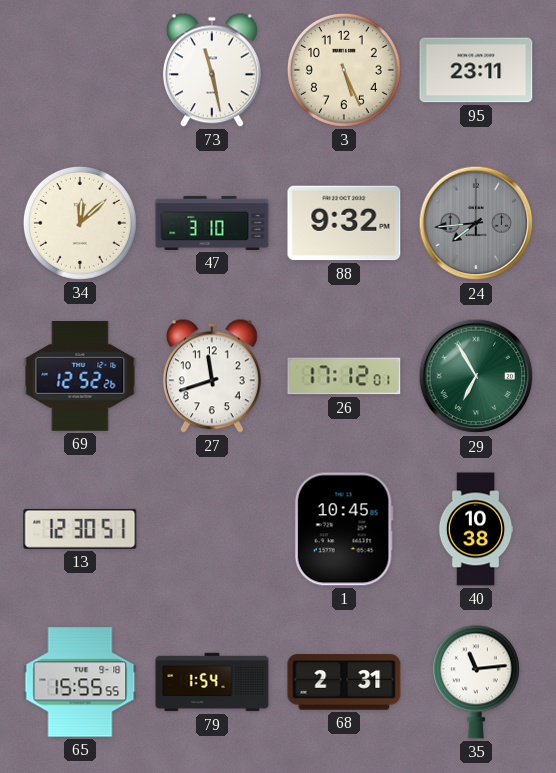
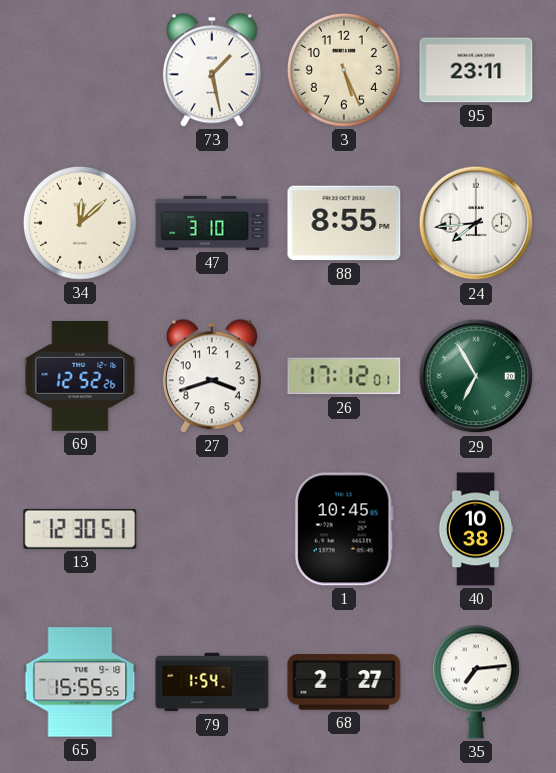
73: 11:28 -> 1:28 (212, 70)
88: 9:32 -> 8:55 (344, 223)
24 dial: grey -> white (476, 223)
27: 11:42 -> 3:42 (212, 376)
68: 2:31 -> 2:27 (344, 682)
35: 11:14 -> 7:14 (476, 682)
